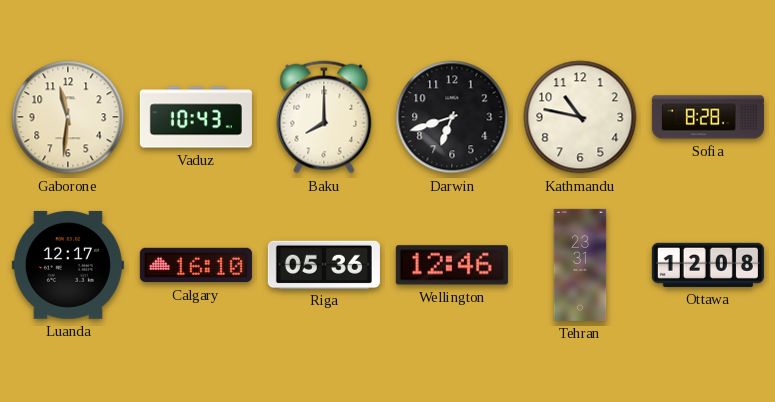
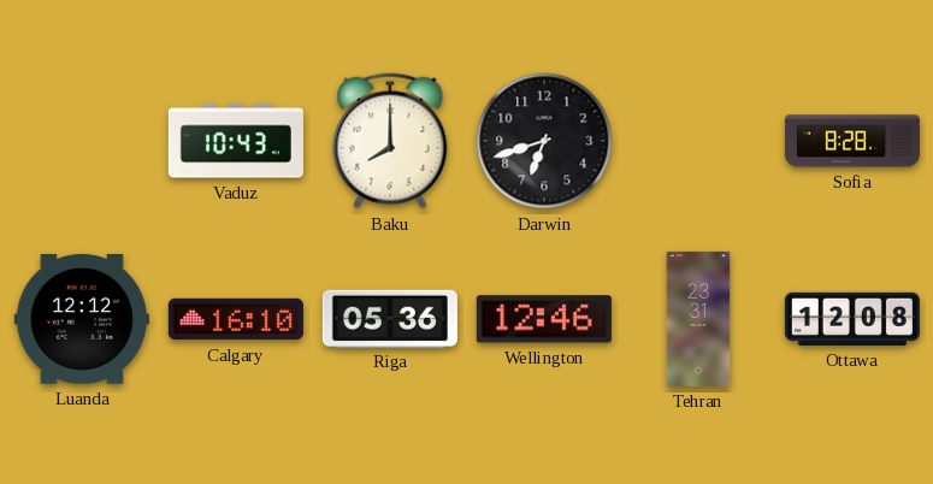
Gaborone: 11:31 -> none (68, 117)
Kathmandu: 10:47 -> none (580, 117)
Luanda: 12:17 -> 12:12 (82, 319)
